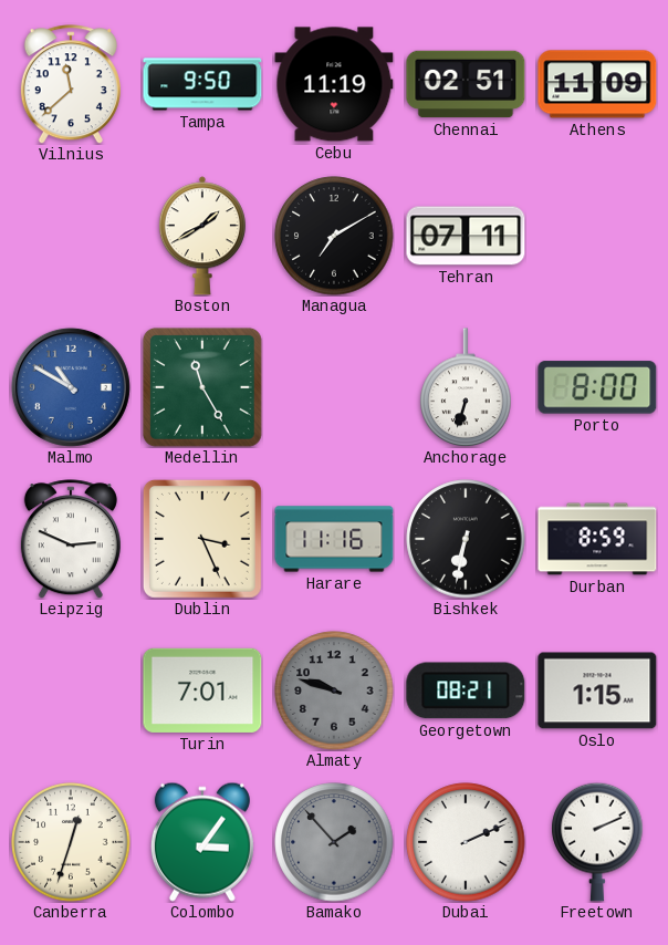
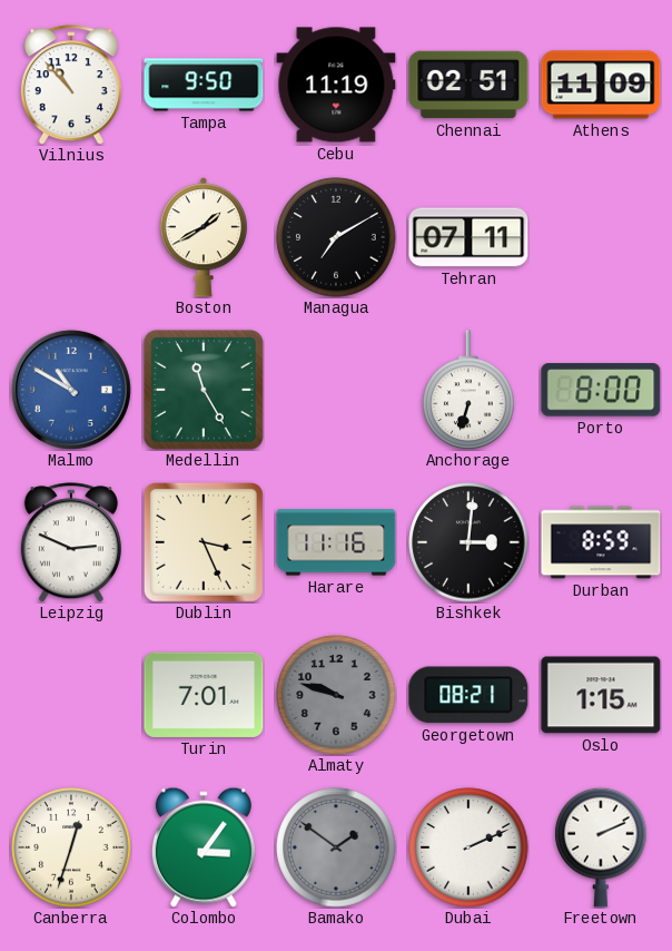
Vilnius: 11:38 -> 10:53 (71, 85)
Bishkek: 6:32 -> 3:01 (468, 542)
Bamako: 1:53 -> 1:51 (336, 847)
